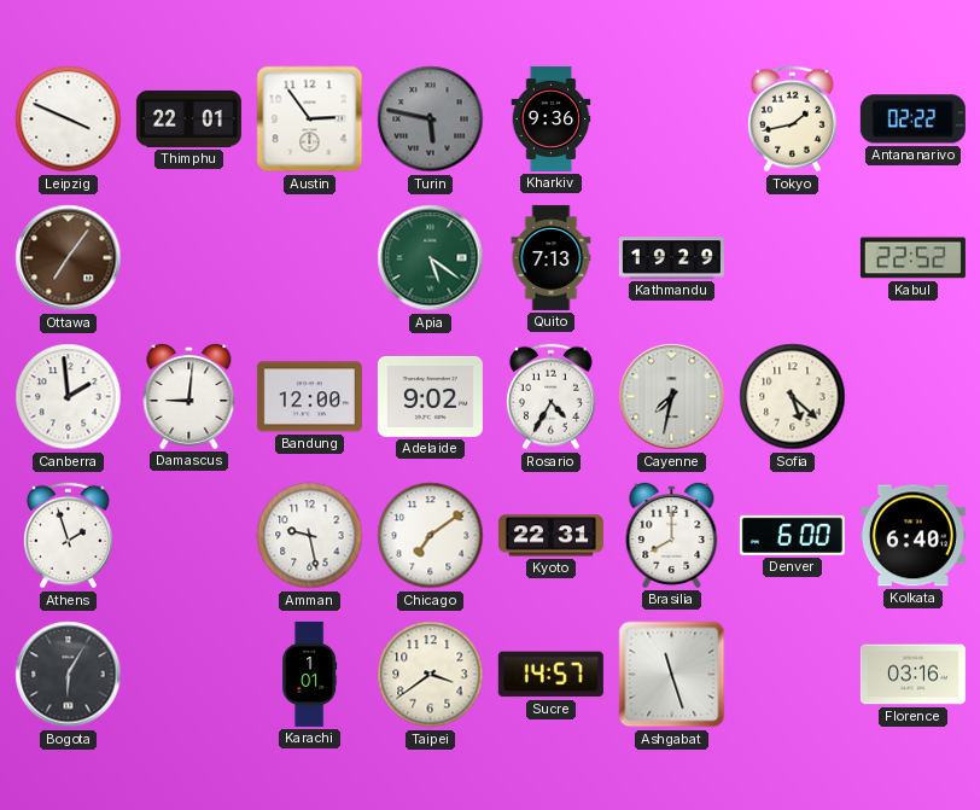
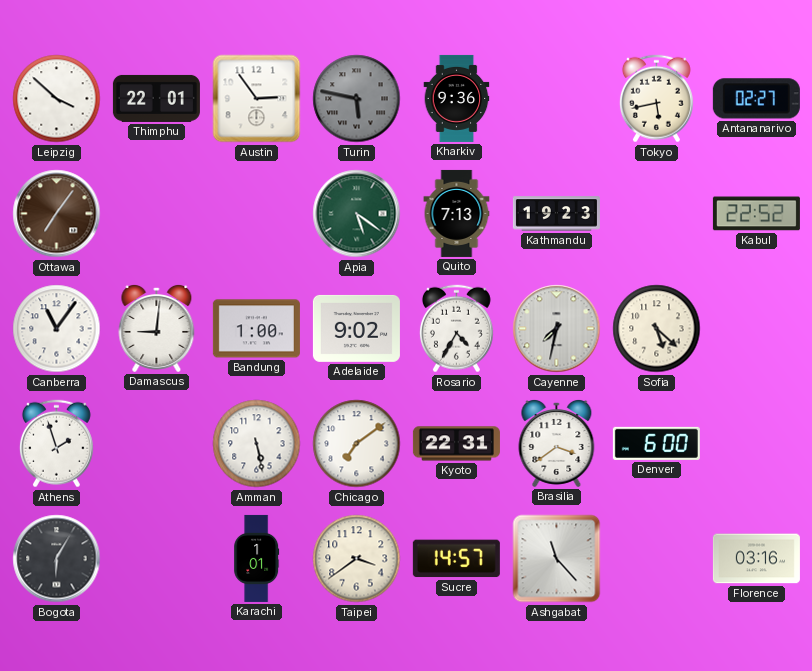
Leipzig: 3:49 -> 3:52 (57, 99)
Tokyo: 1:43 -> 5:43 (656, 99)
Antananarivo: 02:22 -> 02:27 (756, 99)
Kathmandu: 19:29 -> 19:23 (556, 214)
Canberra: 1:59 -> 11:06 (57, 329)
Bandung: 12:00 -> 1:00 (256, 329)
Amman: 9:28 -> 5:28 (257, 444)
Brasilia: 8:00 -> 3:39 (557, 443)
Kolkata: 6:40 -> none (912, 536)
Ashgabat: 11:27 -> 11:23 (557, 559)
